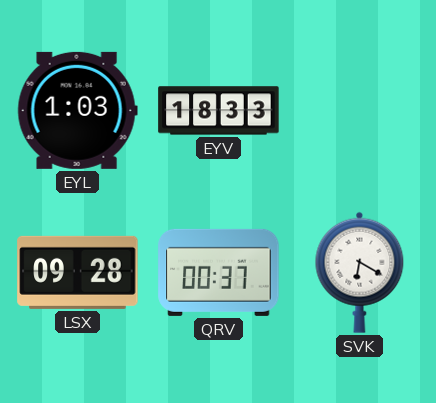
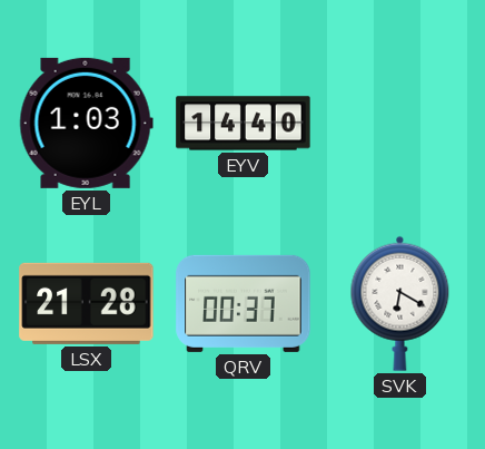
EYV: 18:33 -> 14:40 (244, 124)
LSX: 09:28 -> 21:28 (87, 303)
